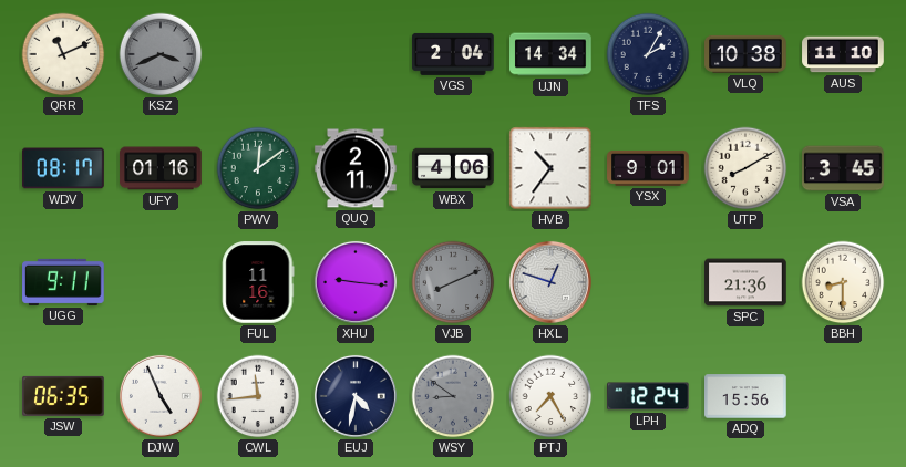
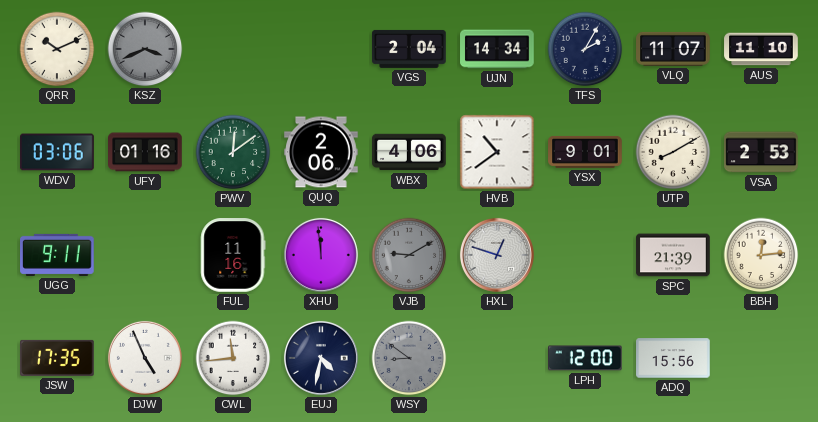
QRR: 11:11 -> 10:11 (57, 49)
VLQ: 10:38 -> 11:07 (673, 49)
WDV: 08:17 -> 03:06 (57, 152)
QUQ: 2:11 -> 2:06 (321, 152)
HVB: 10:36 -> 10:39 (497, 152)
VSA: 3:45 -> 2:53 (761, 152)
XHU: 9:16 -> 11:59 (321, 255)
VJB: 8:11 -> 9:10 (409, 255)
SPC: 21:36 -> 21:39 (673, 255)
BBH: 8:30 -> 12:14 (761, 255)
JSW: 06:35 -> 17:35 (57, 358)
PTJ: 7:25 -> none (550, 396)
LPH: 12:24 -> 12:00 (586, 358)
